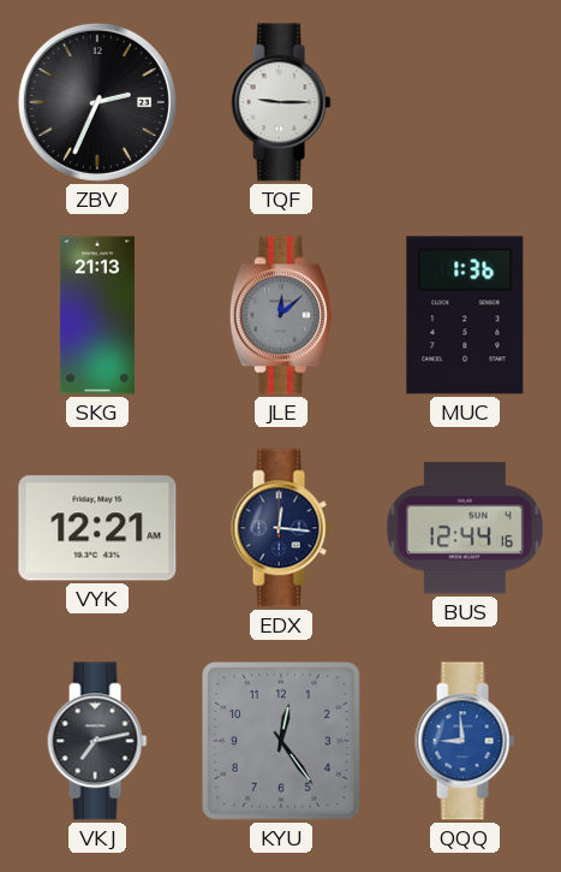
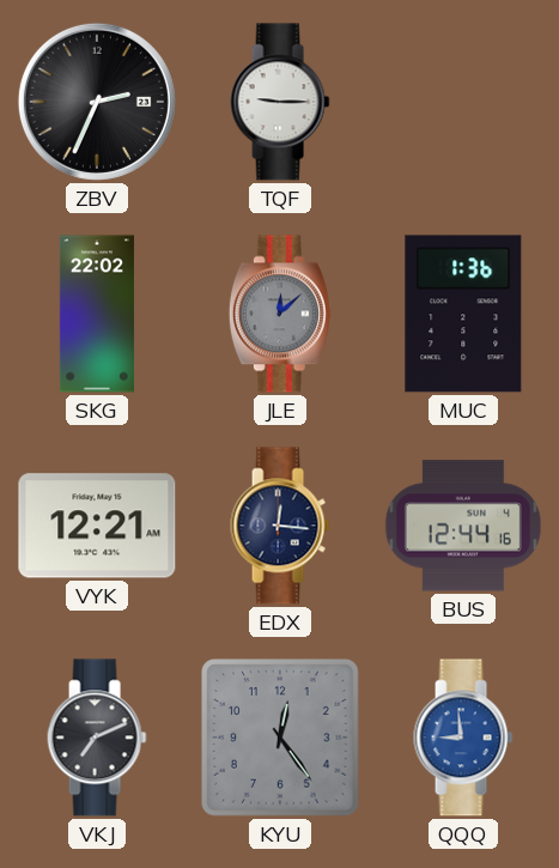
SKG: 21:13 -> 22:02 (97, 314)
VKJ: 7:13 -> 7:11 (97, 738)
